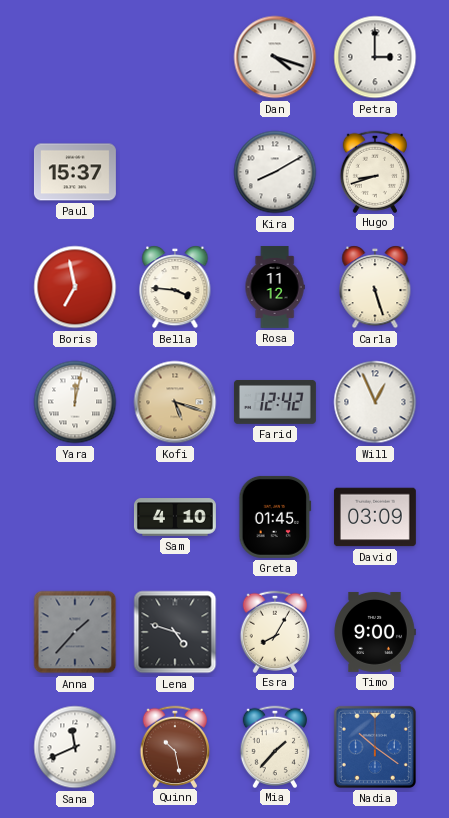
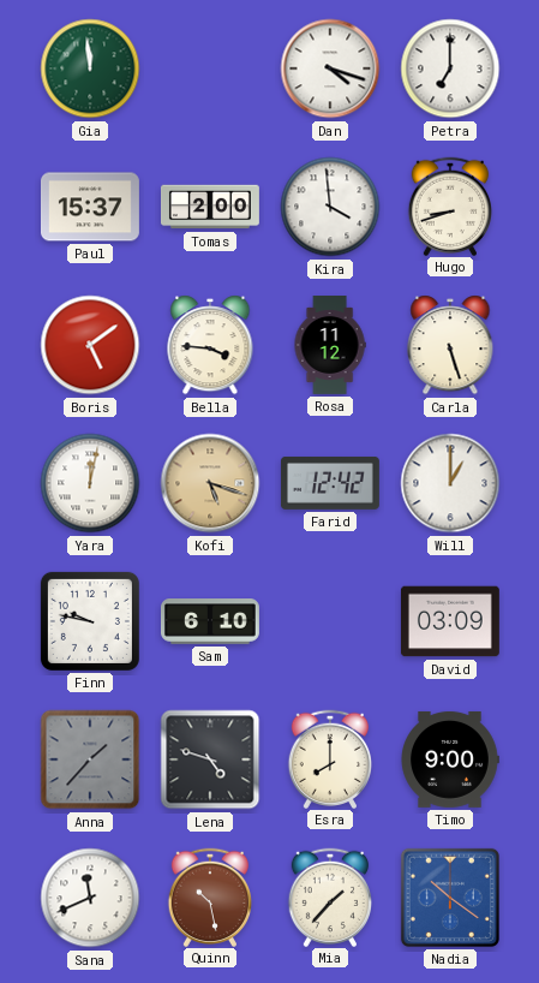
Gia: none -> 11:59 (90, 68)
Petra: 3:00 -> 7:00 (450, 68)
Tomas: none -> 2:00 (210, 207)
Kira: 8:10 -> 3:59 (330, 207)
Boris: 6:58 -> 5:09 (90, 345)
Will: 12:56 -> 1:00 (450, 483)
Finn: none -> 9:47 (90, 621)
Sam: 4:10 -> 6:10 (210, 621)
Greta: 01:45 -> none (275, 517)
Esra: 8:05 -> 8:00 (329, 758)
